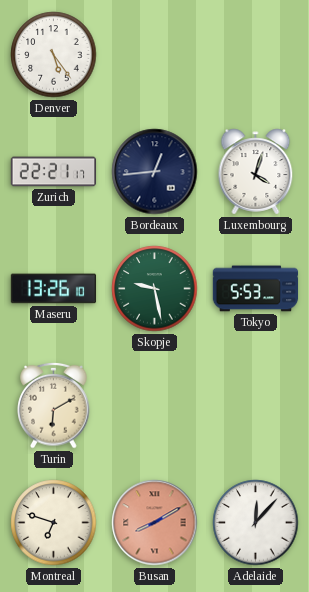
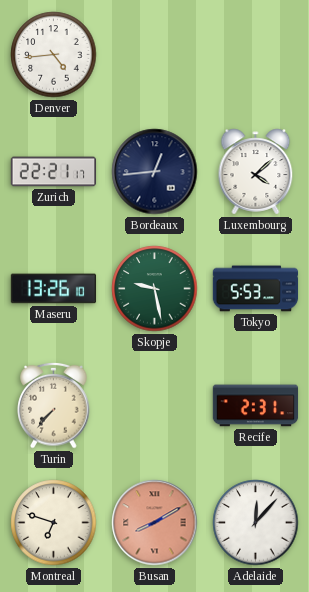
Denver: 5:24 -> 4:44 (54, 55)
Luxembourg: 4:03 -> 4:08 (256, 172)
Turin: 6:10 -> 7:37 (54, 405)
Recife: none -> 2:31 (256, 406)
